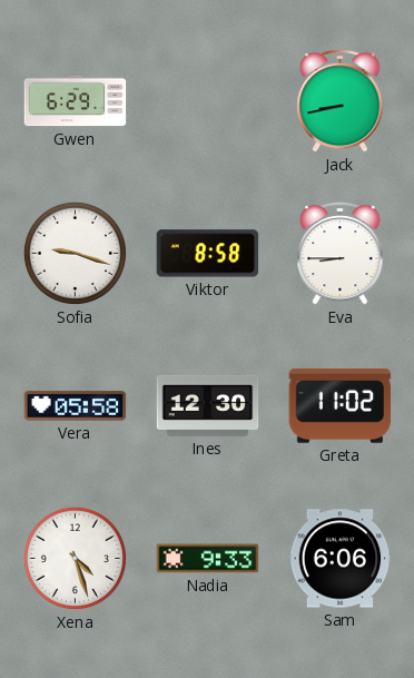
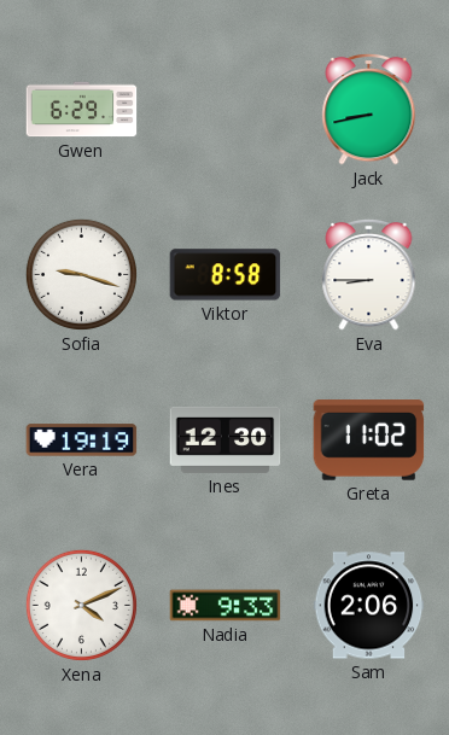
Vera: 05:58 -> 19:19 (82, 441)
Xena: 4:27 -> 4:11 (81, 605)
Sam: 6:06 -> 2:06 (369, 606)
